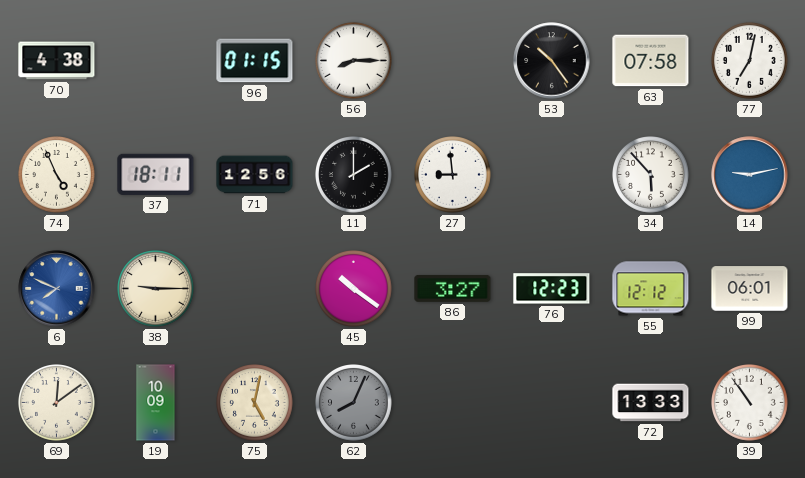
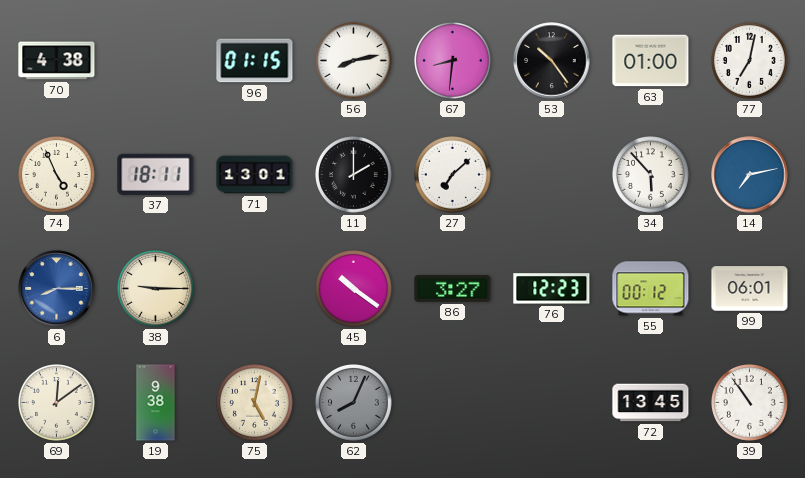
56: 8:15 -> 8:13 (354, 61)
67: none -> 8:31 (453, 61)
63: 07:58 -> 01:00 (651, 61)
71: 12:56 -> 13:01 (255, 175)
27: 8:59 -> 7:08 (453, 175)
14: 9:13 -> 7:13 (750, 175)
6: 7:49 -> 8:15 (57, 289)
55: 12:12 -> 00:12 (651, 289)
19: 10:09 -> 9:38 (156, 403)
72: 13:33 -> 13:45 (651, 403)
